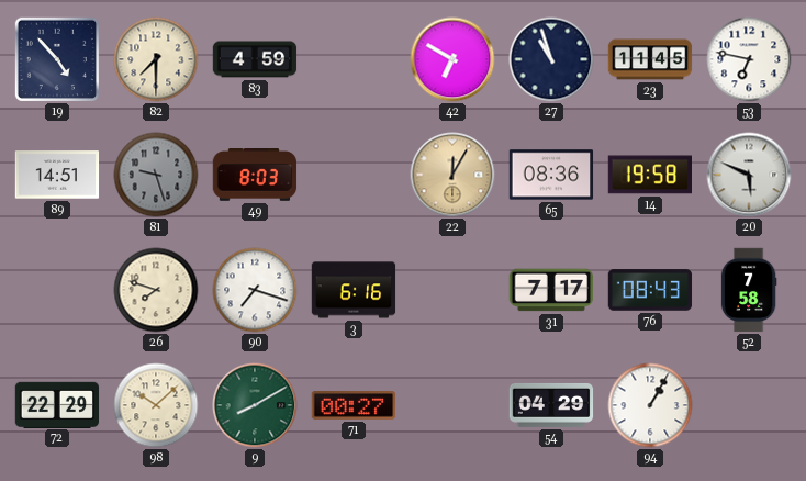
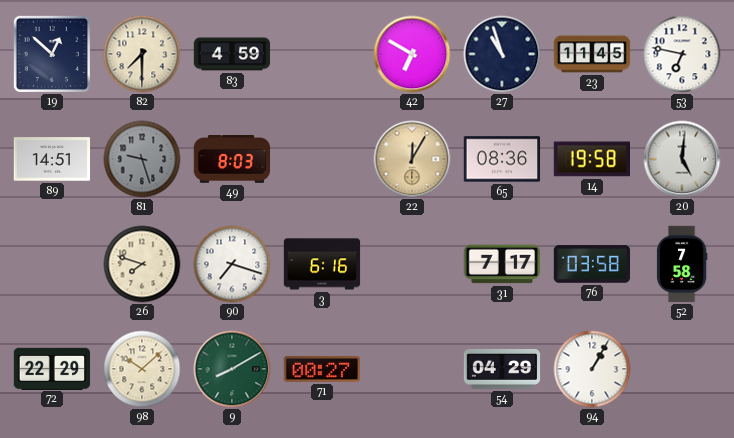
19: 4:53 -> 12:52 (52, 54)
20: 5:49 -> 5:01 (682, 159)
76: 08:43 -> 03:58 (592, 264)
